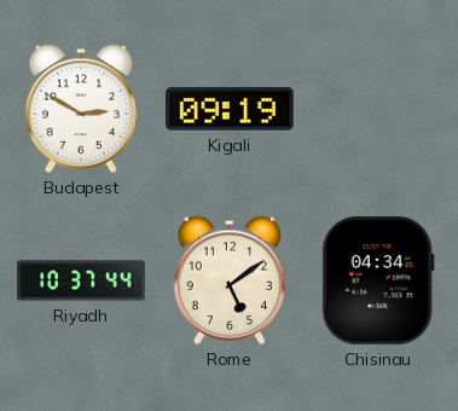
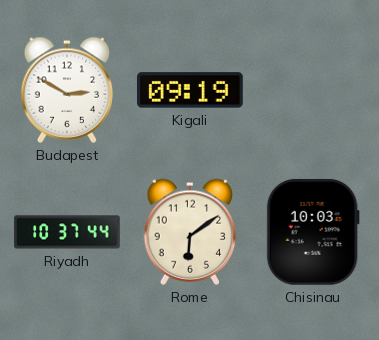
Rome: 5:09 -> 6:09 (190, 232)
Chisinau: 04:34 -> 10:03 (313, 232)
